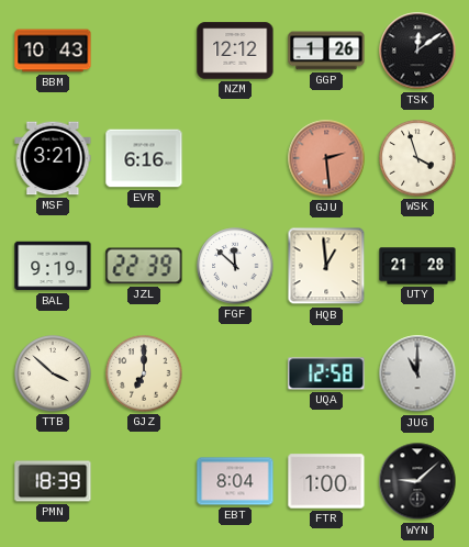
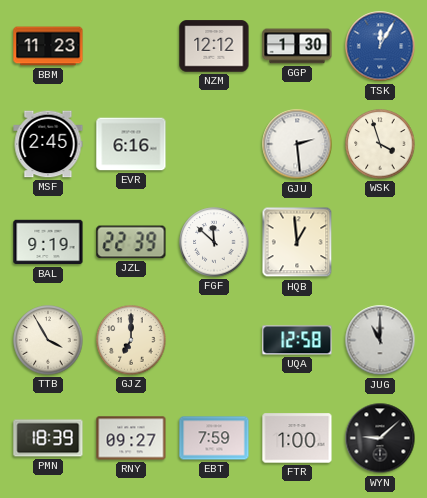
BBM: 10:43 -> 11:23 (48, 46)
GGP: 1:26 -> 1:30 (297, 46)
TSK: 12:09 -> 12:05 (380, 46)
TSK dial: black -> blue (380, 46)
MSF: 3:21 -> 2:45 (48, 144)
GJU dial: salmon -> white (297, 144)
UTY: 21:28 -> none (417, 266)
TTB: 3:52 -> 3:55 (48, 340)
RNY: none -> 09:27 (131, 438)
EBT: 8:04 -> 7:59 (214, 438)
